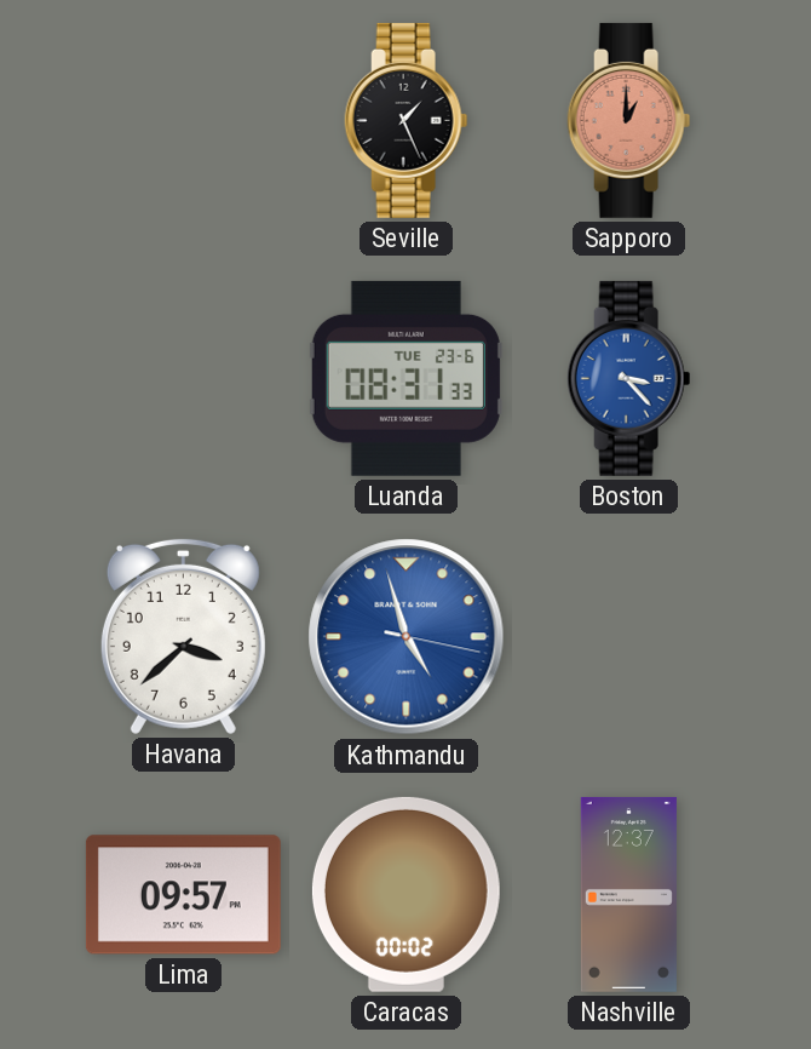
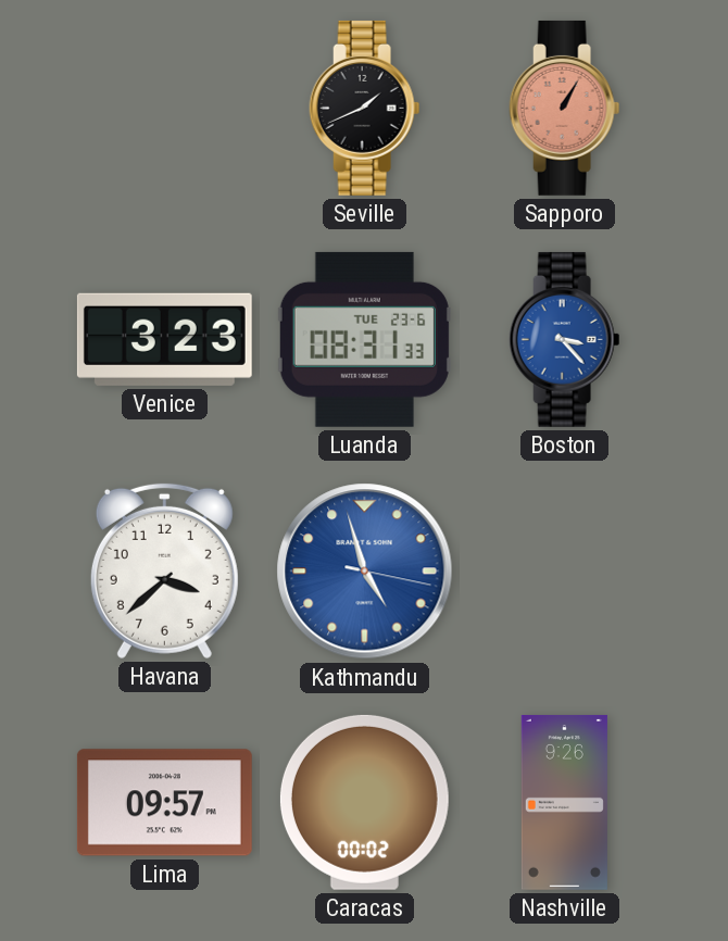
Seville: 1:26 -> 1:41 (365, 108)
Sapporo: 1:00 -> 1:05 (565, 108)
Venice: none -> 3:23 (164, 339)
Nashville: 12:37 -> 9:26 (564, 802)
